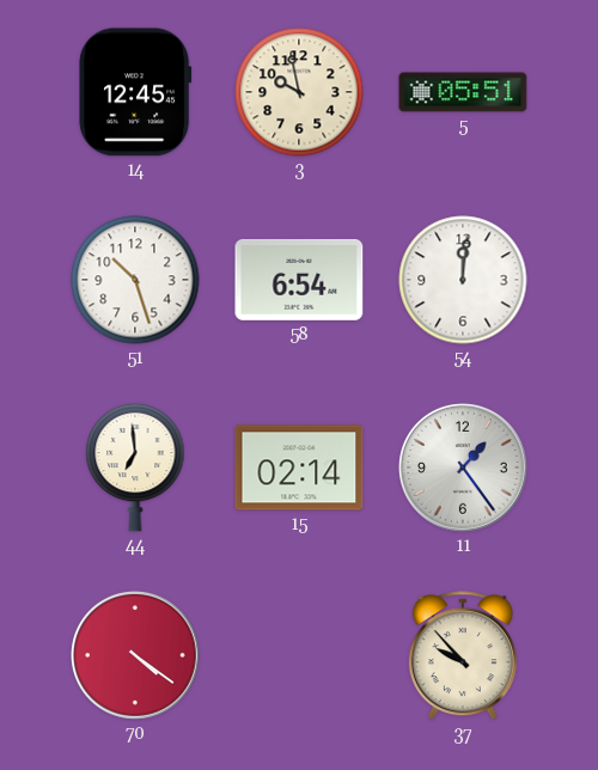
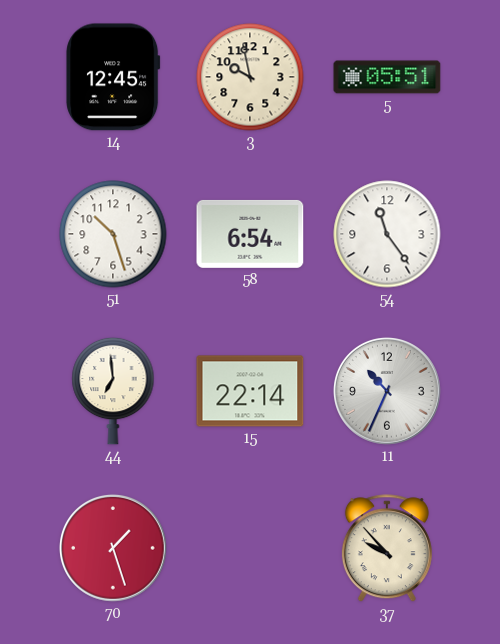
54: 12:01 -> 11:24 (387, 234)
15: 02:14 -> 22:14 (250, 391)
11: 1:24 -> 10:34 (387, 391)
70: 4:21 -> 1:27 (113, 548)
